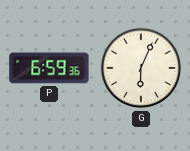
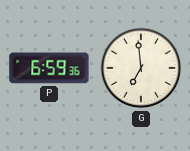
G: 6:04 -> 6:59 (141, 68)
